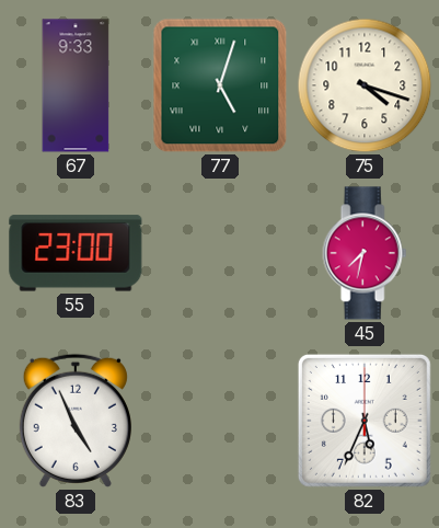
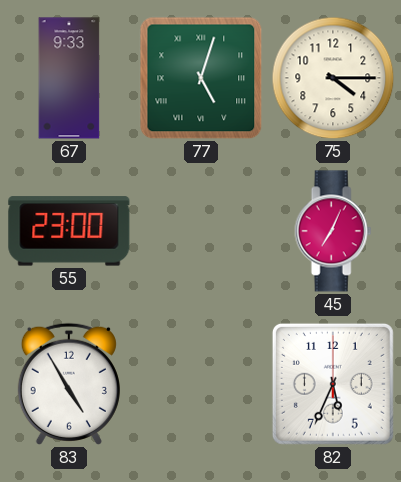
75: 4:18 -> 4:15 (333, 78)
45: 7:32 -> 7:04 (333, 231)
83: 4:56 -> 4:55 (69, 384)
